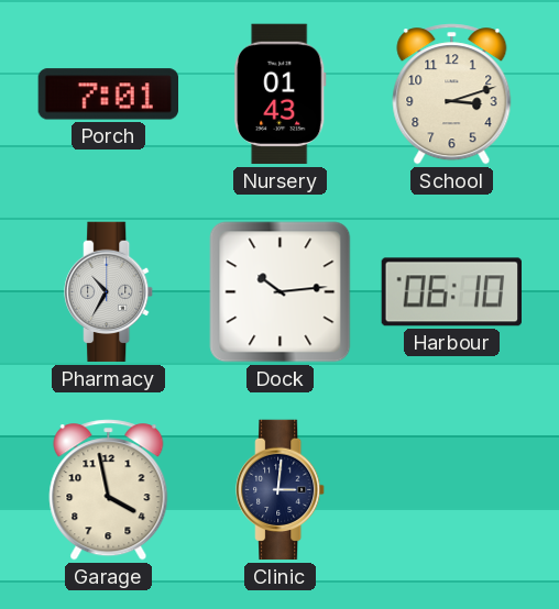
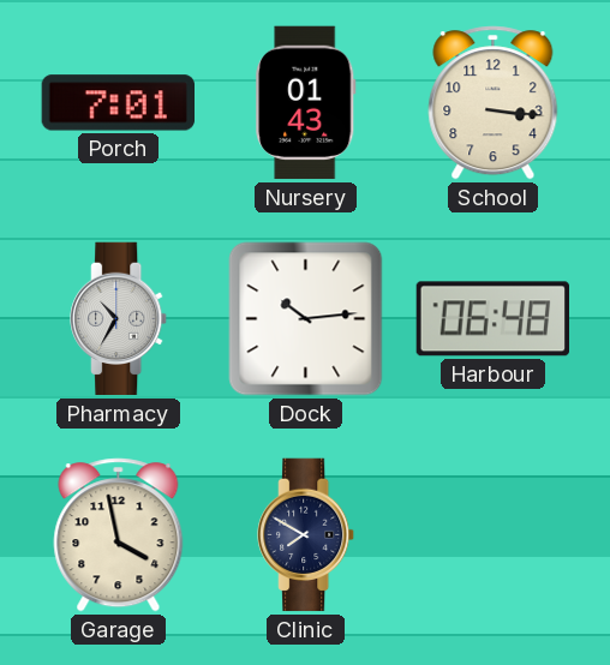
School: 3:12 -> 3:16 (494, 103)
Harbour: 06:10 -> 06:48 (492, 319)
Clinic: 3:01 -> 7:50 (306, 535)
